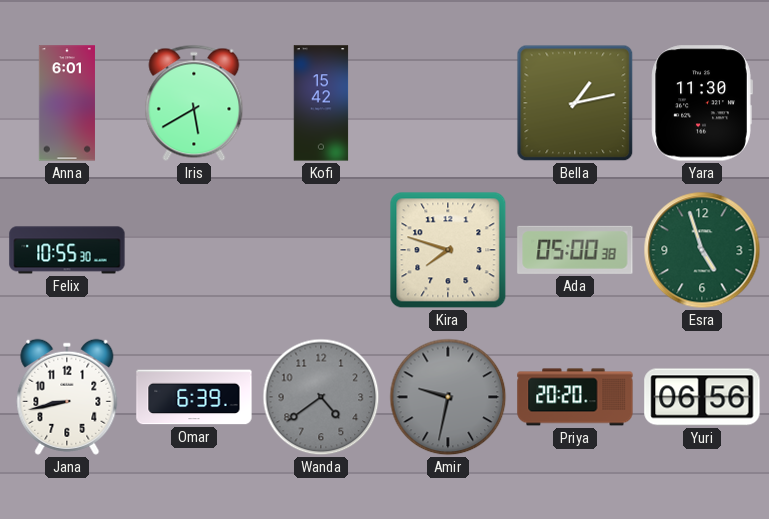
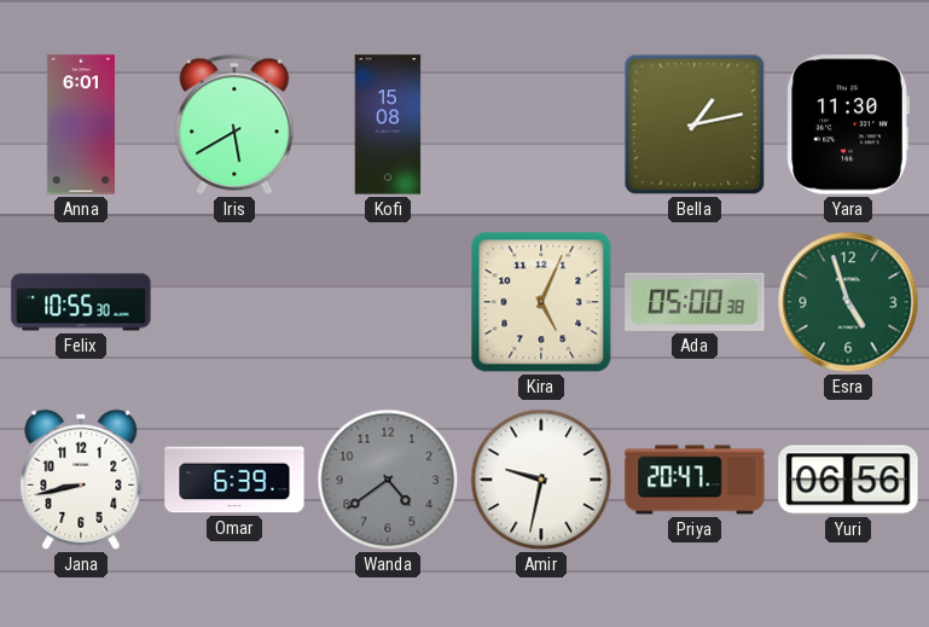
Kofi: 15:42 -> 15:08 (388, 124)
Kira: 7:48 -> 5:04 (541, 302)
Amir dial: grey -> white (541, 480)
Priya: 20:20 -> 20:47 (695, 480)
